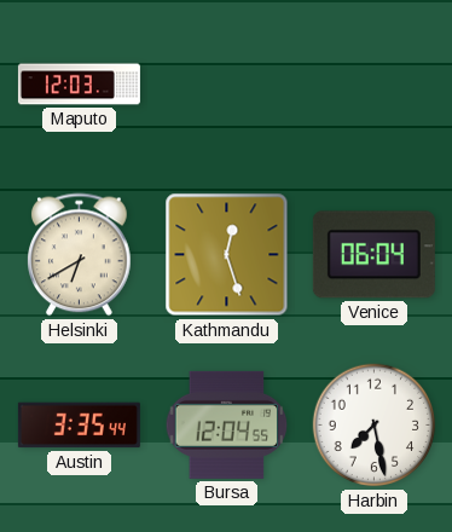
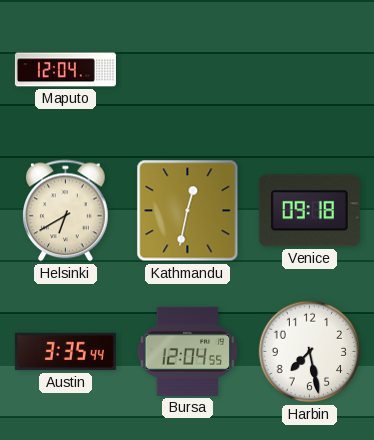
Maputo: 12:03 -> 12:04 (65, 70)
Kathmandu: 12:27 -> 12:32 (188, 211)
Venice: 06:04 -> 09:18 (309, 211)
